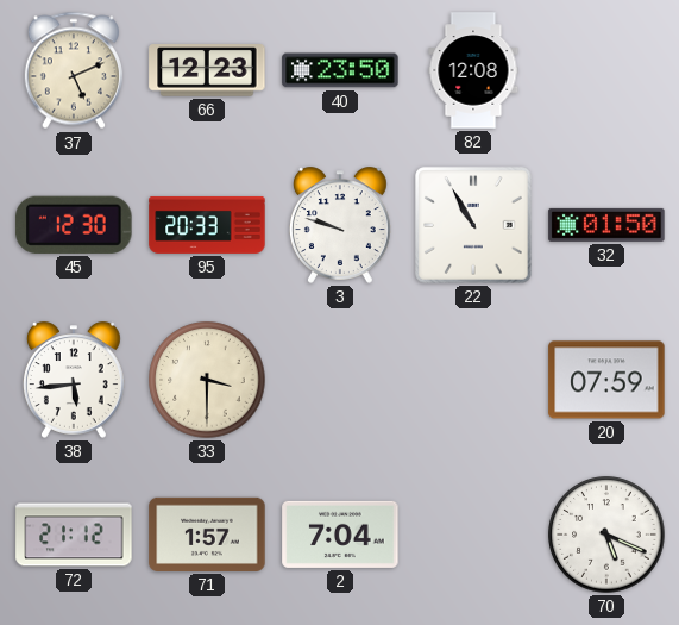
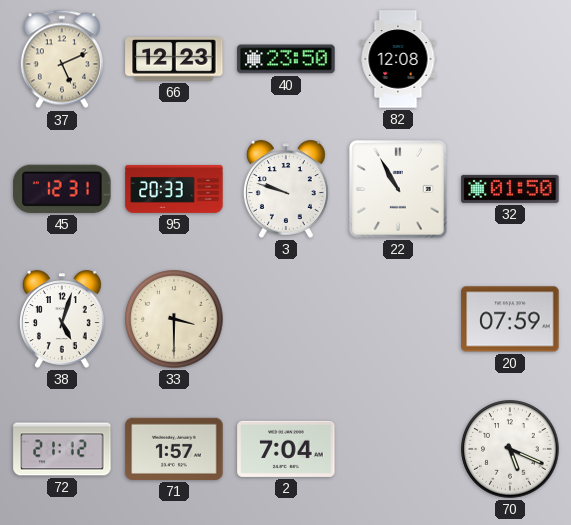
45: 12:30 -> 12:31 (62, 189)
38: 5:44 -> 5:03 (62, 319)
